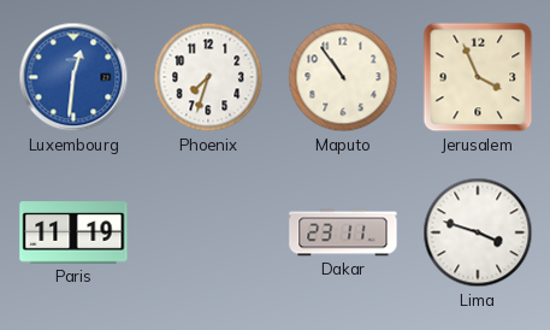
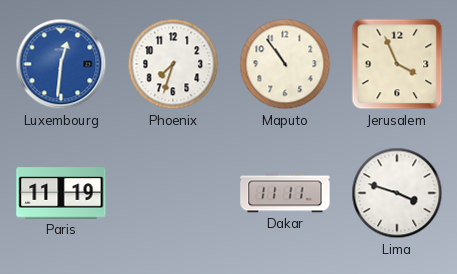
Dakar: 23:11 -> 11:11 (285, 193)
